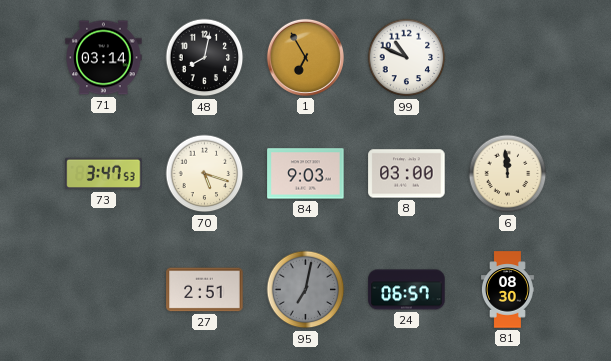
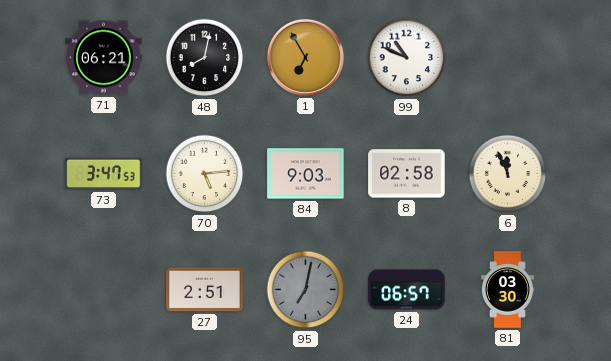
71: 03:14 -> 06:21 (104, 58)
70: 5:18 -> 5:14 (205, 174)
8: 03:00 -> 02:58 (407, 174)
6: 11:59 -> 11:56 (508, 174)
81: 08:30 -> 03:30 (507, 290)
